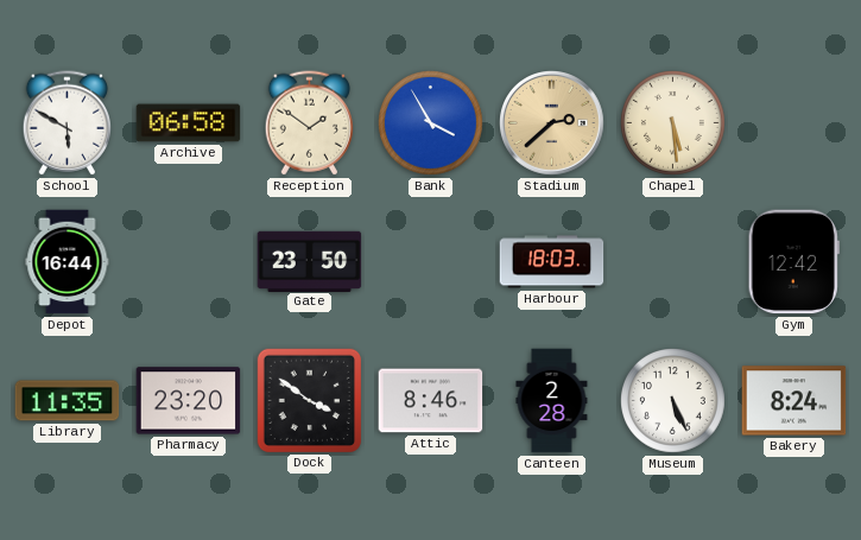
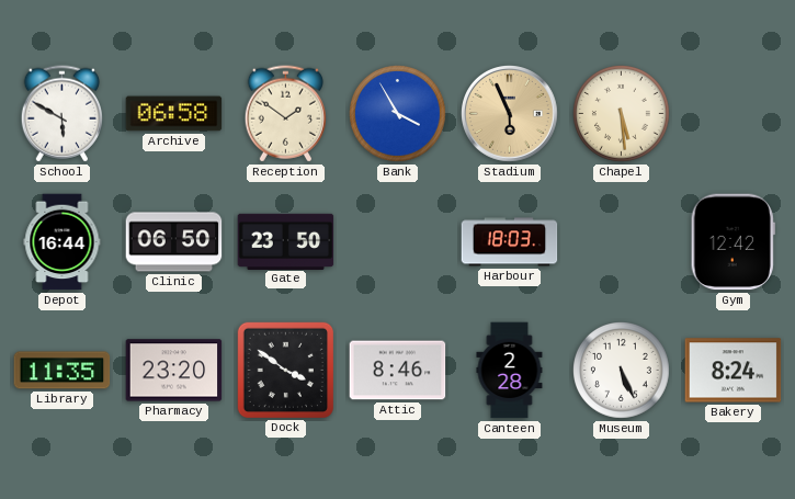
Stadium: 2:38 -> 5:56 (510, 114)
Clinic: none -> 06:50 (174, 242)
